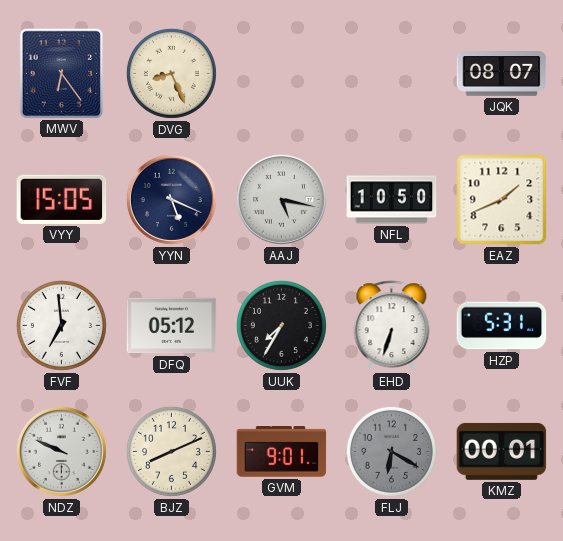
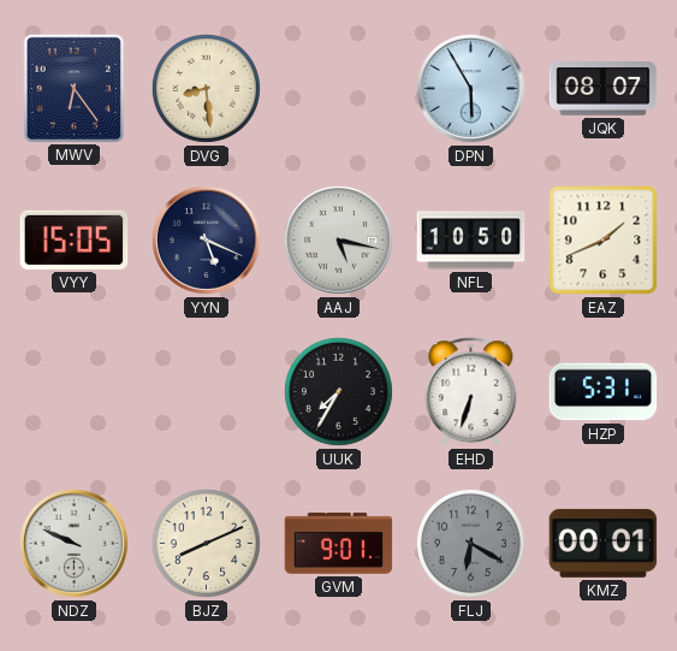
DVG: 8:26 -> 8:29 (206, 88)
DPN: none -> 5:55 (470, 88)
FVF: 6:59 -> none (61, 325)
DFQ: 05:12 -> none (172, 326)
